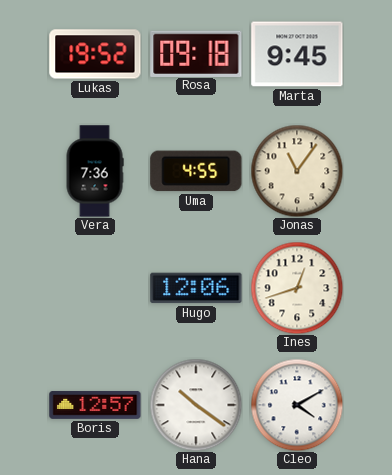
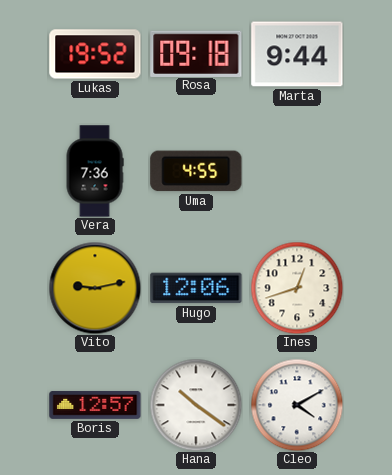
Marta: 9:45 -> 9:44 (297, 54)
Jonas: 11:06 -> none (297, 171)
Vito: none -> 9:13 (95, 288)
